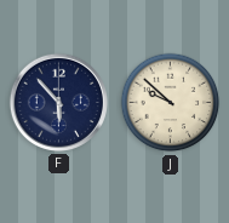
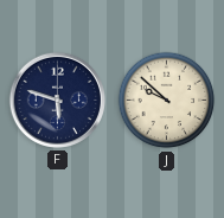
F: 5:53 -> 5:48 (57, 100)
